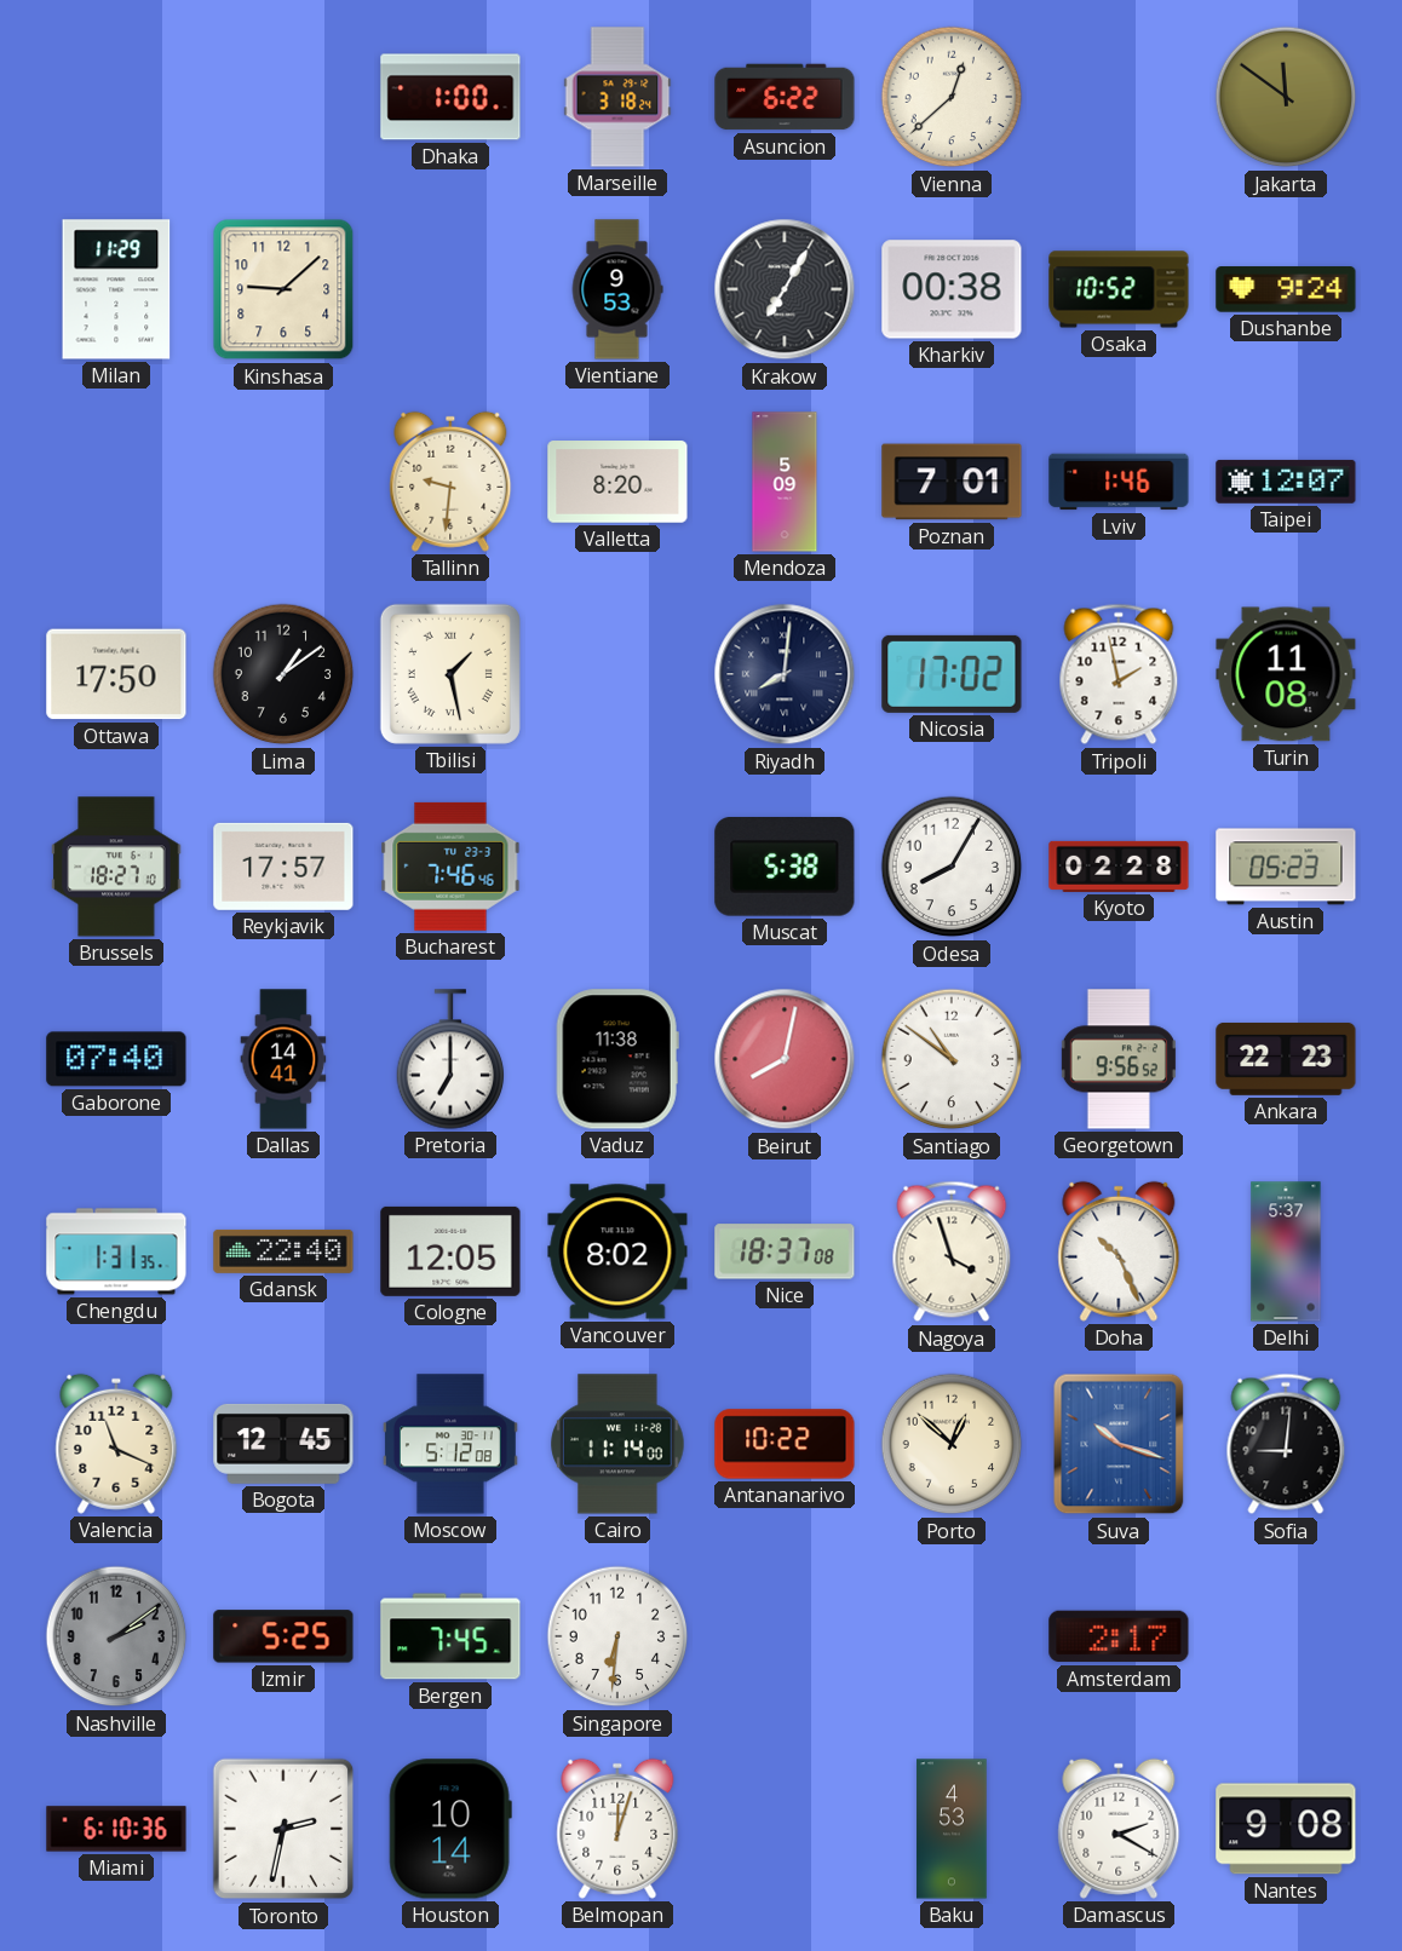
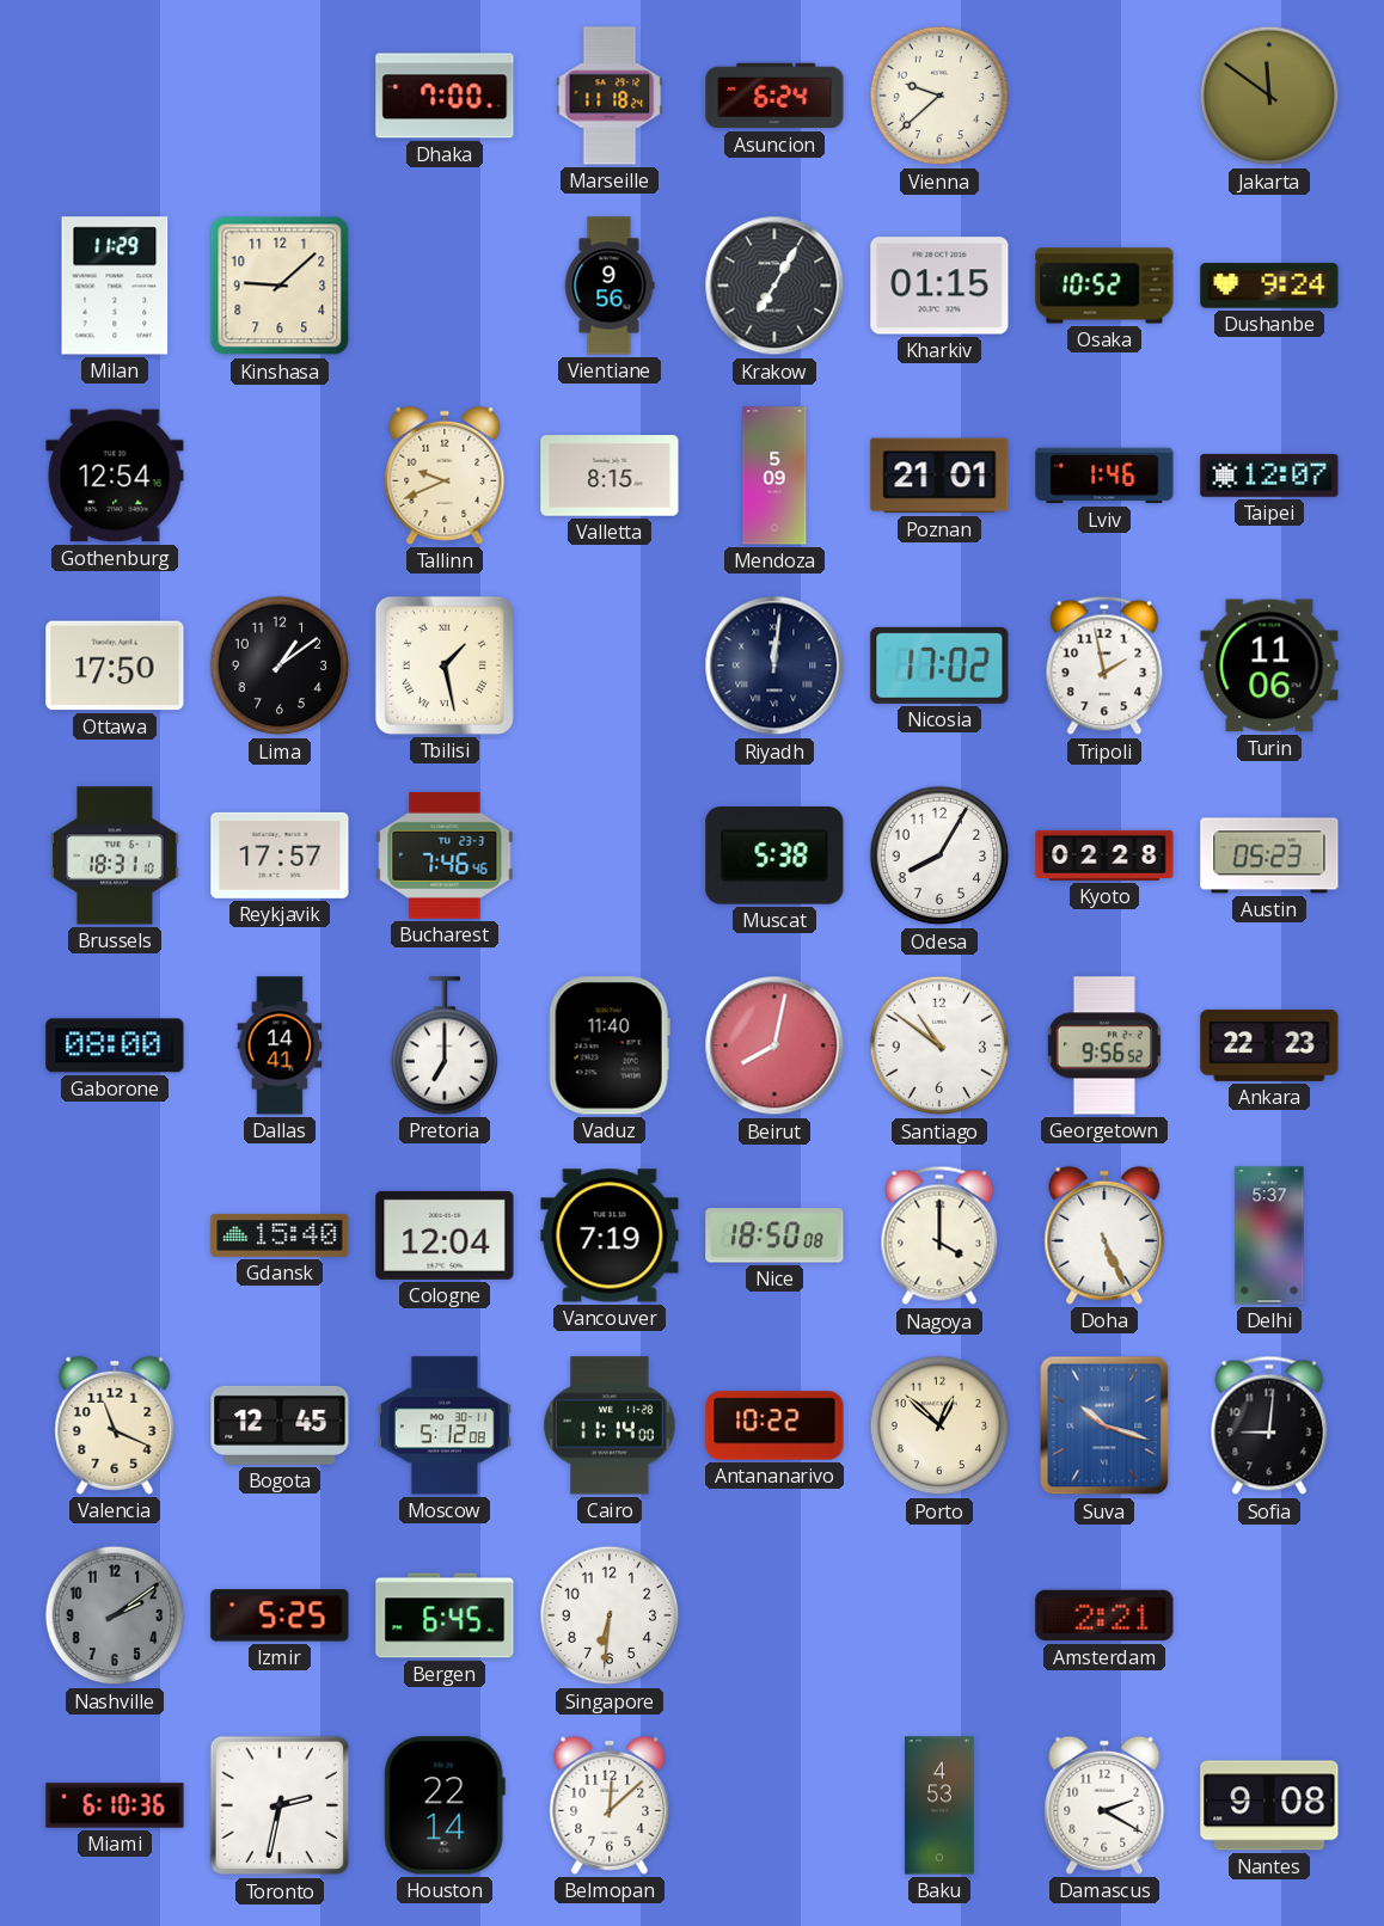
Dhaka: 1:00 -> 7:00 (445, 96)
Marseille: 3:18 -> 11:18 (610, 96)
Asuncion: 6:22 -> 6:24 (774, 96)
Vienna: 12:38 -> 9:38 (939, 96)
Vientiane: 9:53 -> 9:56 (610, 286)
Kharkiv: 00:38 -> 01:15 (939, 286)
Gothenburg: none -> 12:54 (115, 476)
Tallinn: 9:31 -> 9:41 (445, 476)
Valletta: 8:20 -> 8:15 (610, 476)
Poznan: 7:01 -> 21:01 (939, 476)
Riyadh: 8:01 -> 12:01 (774, 665)
Turin: 11:08 -> 11:06 (1269, 665)
Brussels: 18:27 -> 18:31 (115, 855)
Gaborone: 07:40 -> 08:00 (115, 1045)
Vaduz: 11:38 -> 11:40 (610, 1045)
Chengdu: 1:31 -> none (116, 1251)
Gdansk: 22:40 -> 15:40 (280, 1235)
Cologne: 12:05 -> 12:04 (445, 1235)
Vancouver: 8:02 -> 7:19 (610, 1235)
Nice: 18:37 -> 18:50 (774, 1235)
Nagoya: 3:57 -> 4:00 (939, 1235)
Doha: 10:26 -> 5:26 (1104, 1235)
Bergen: 7:45 -> 6:45 (445, 1615)
Amsterdam: 2:17 -> 2:21 (1104, 1615)
Houston: 10:14 -> 22:14 (445, 1805)
Belmopan: 12:03 -> 12:08 (610, 1805)
